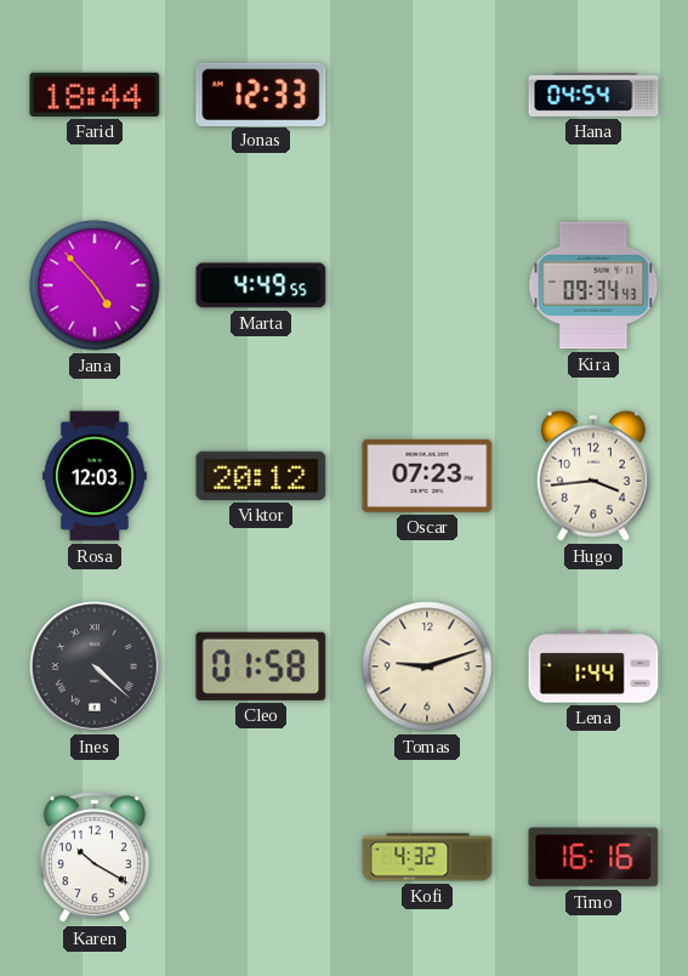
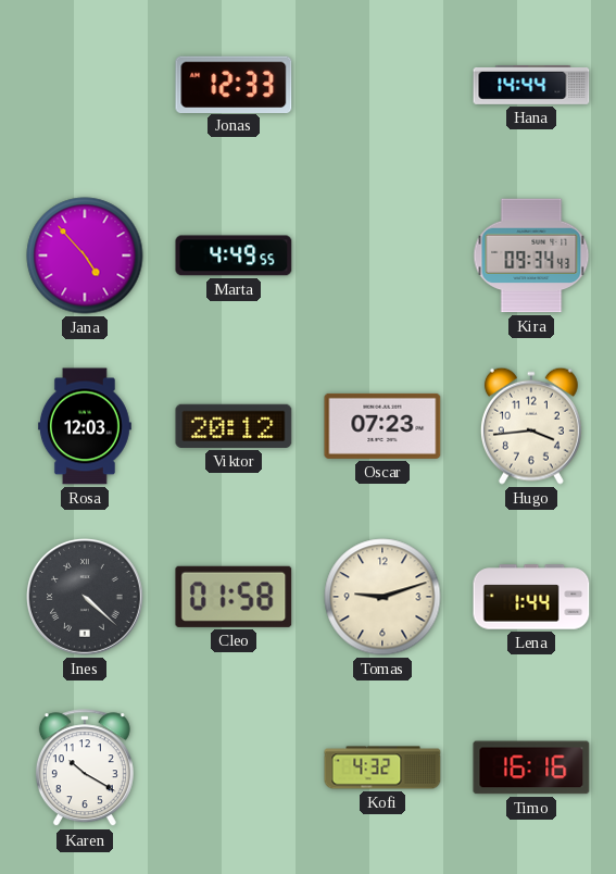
Farid: 18:44 -> none (95, 95)
Hana: 04:54 -> 14:44 (531, 85)
